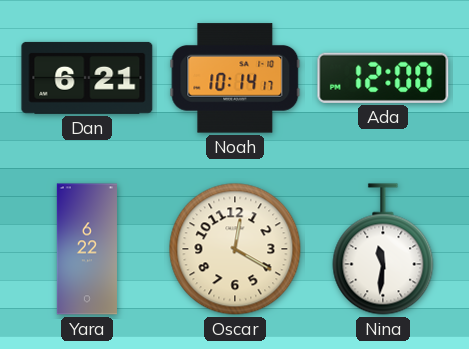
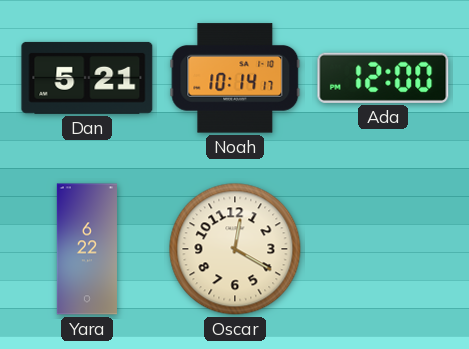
Dan: 6:21 -> 5:21 (87, 78)
Nina: 11:31 -> none (383, 249)
